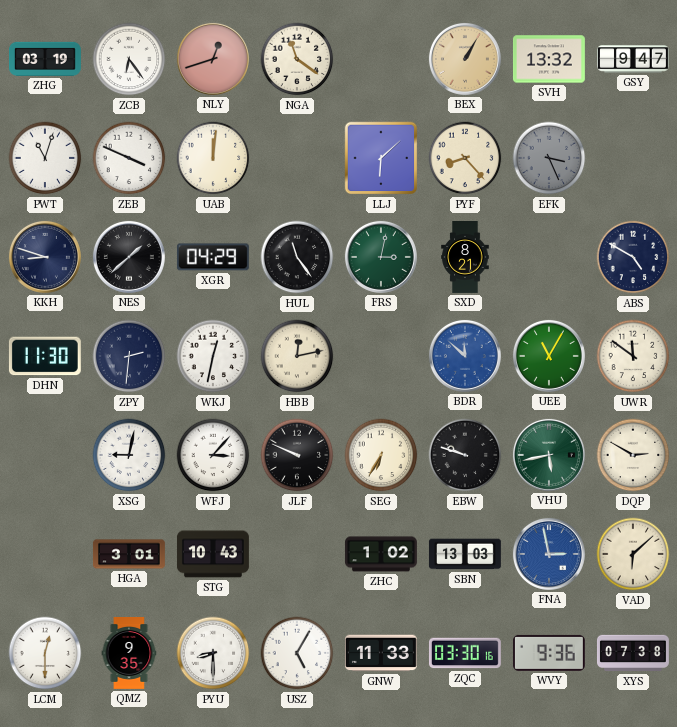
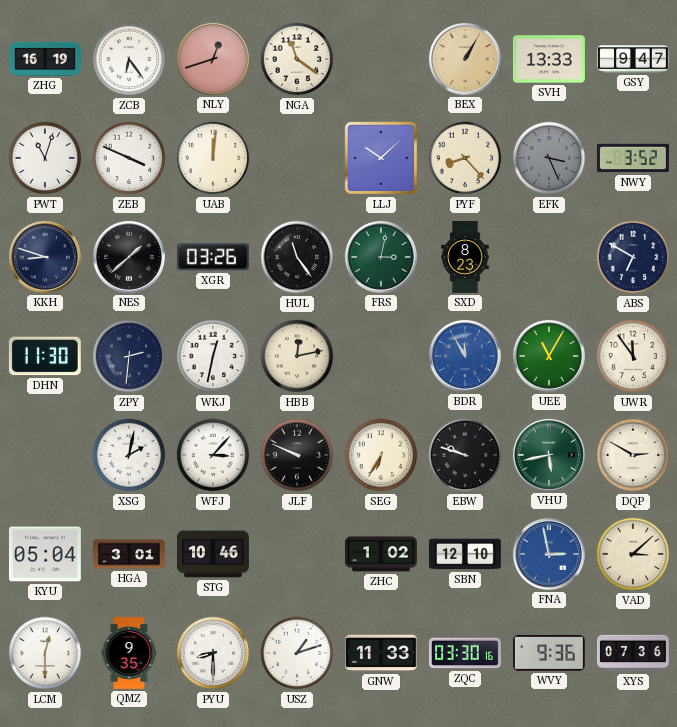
ZHG: 03:19 -> 16:19 (46, 59)
SVH: 13:32 -> 13:33 (549, 59)
LLJ: 6:08 -> 10:08 (381, 158)
NWY: none -> 3:52 (633, 158)
XGR: 04:29 -> 03:26 (213, 257)
SXD: 8:21 -> 8:23 (465, 258)
ABS: 4:50 -> 6:50 (633, 257)
BDR: 11:52 -> 11:55 (465, 356)
UWR: 11:51 -> 11:54 (633, 356)
XSG: 9:02 -> 2:02 (129, 455)
KYU: none -> 05:04 (45, 554)
STG: 10:43 -> 10:46 (213, 554)
SBN: 13:03 -> 12:10 (465, 554)
VAD: 6:08 -> 3:08 (633, 554)
USZ: 5:05 -> 1:12 (297, 653)
XYS: 07:38 -> 07:36 (633, 653)
